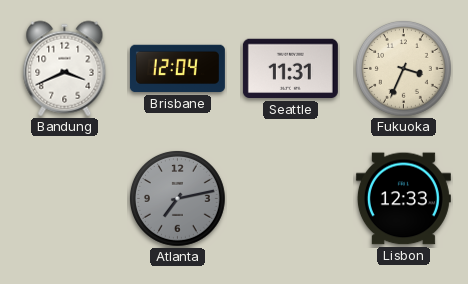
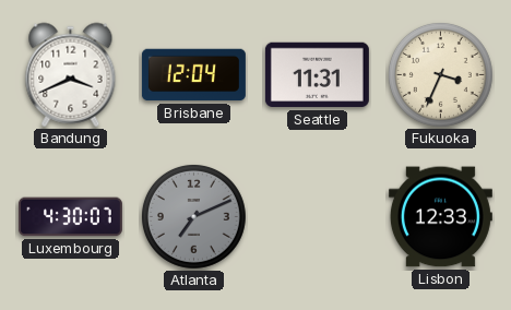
Luxembourg: none -> 4:30 (70, 217)
Atlanta: 7:13 -> 7:11 (193, 216)
